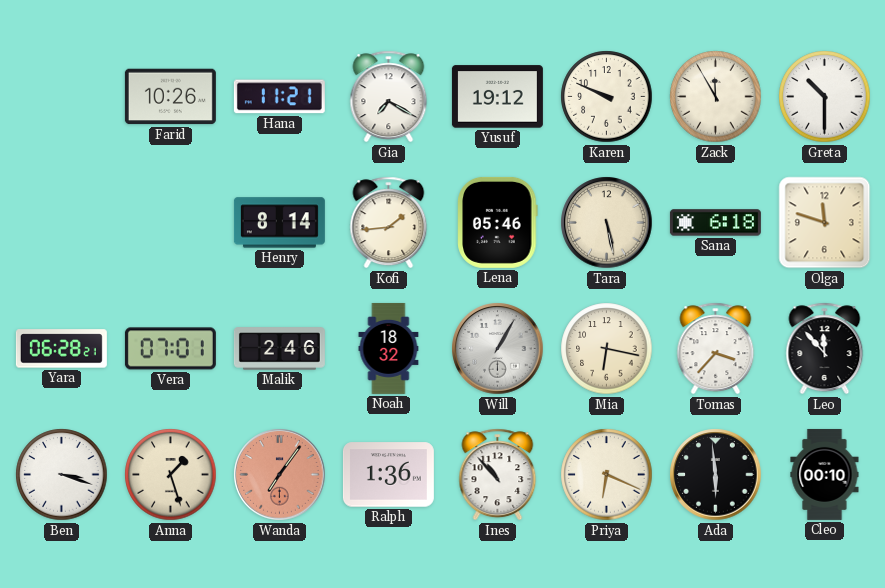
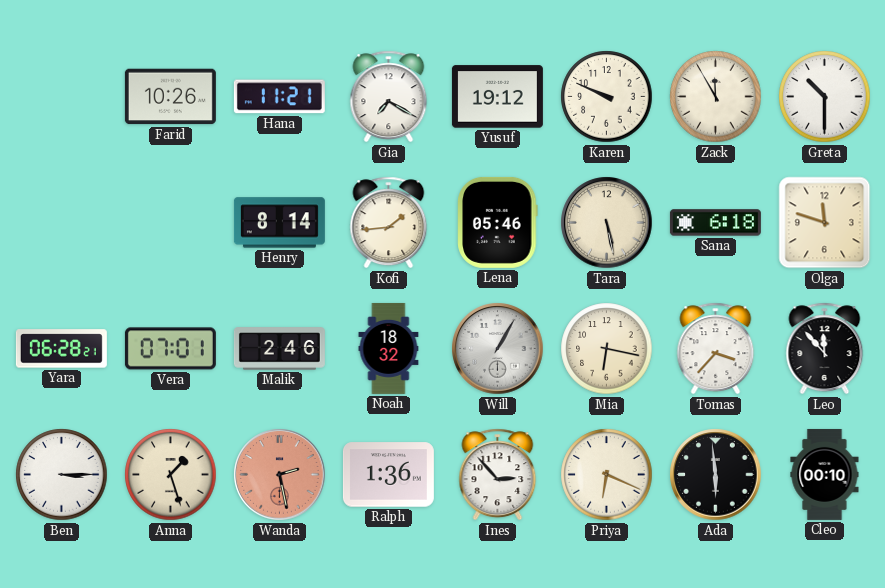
Ben: 3:18 -> 3:15 (62, 475)
Wanda: 7:06 -> 2:28 (280, 475)
Ines: 10:53 -> 2:53 (498, 475)
